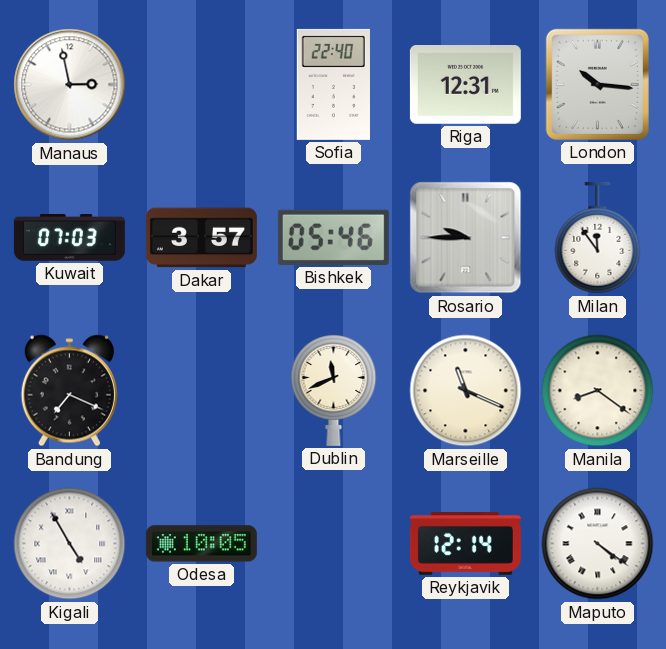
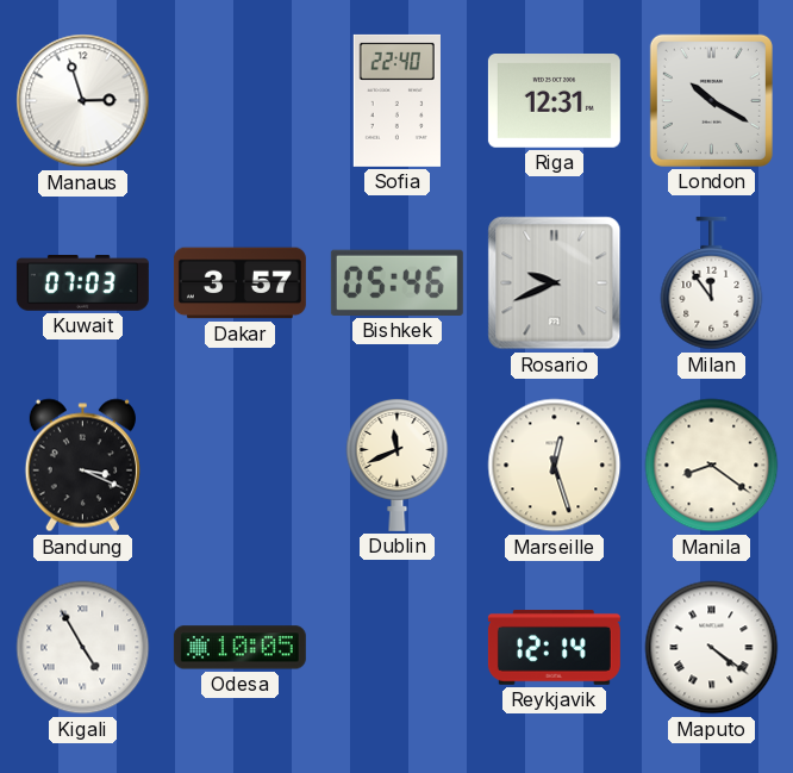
Manaus: 2:58 -> 2:57 (83, 101)
London: 10:16 -> 10:20 (711, 100)
Rosario: 9:45 -> 9:41 (555, 283)
Bandung: 7:19 -> 3:19 (82, 466)
Marseille: 11:19 -> 12:27 (555, 466)
